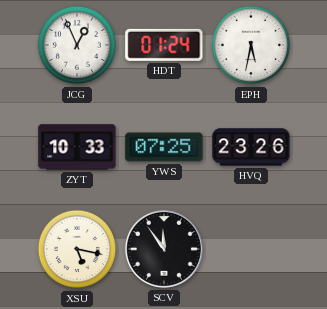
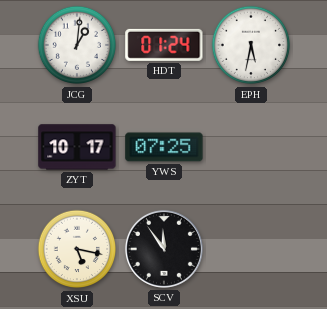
JCG: 12:56 -> 1:01 (77, 45)
ZYT: 10:33 -> 10:17 (77, 147)
HVQ: 23:26 -> none (251, 147)
